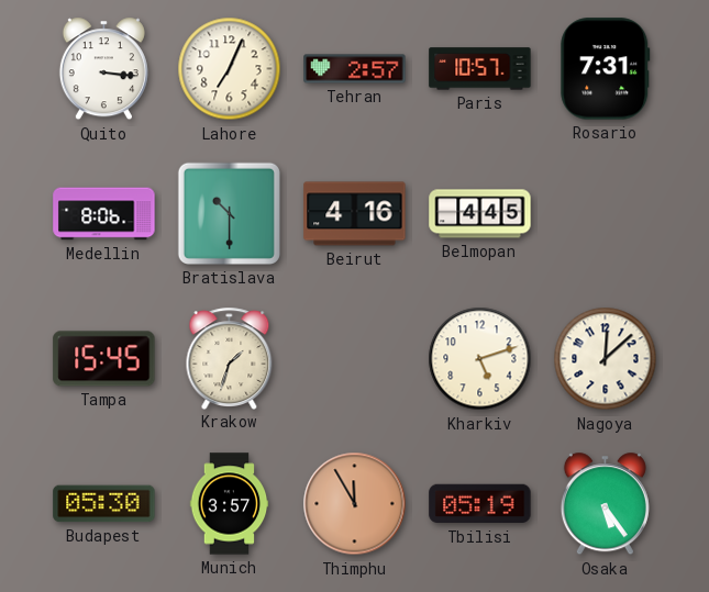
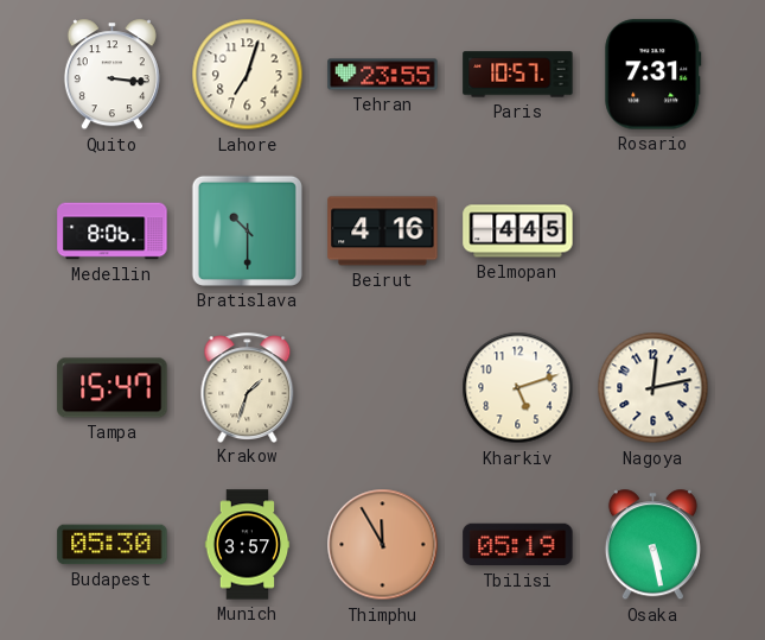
Lahore: 7:04 -> 7:03 (248, 75)
Tehran: 2:57 -> 23:55 (383, 75)
Tampa: 15:45 -> 15:47 (113, 388)
Nagoya: 12:08 -> 12:13 (654, 388)
Osaka: 5:24 -> 5:28 (652, 545)
